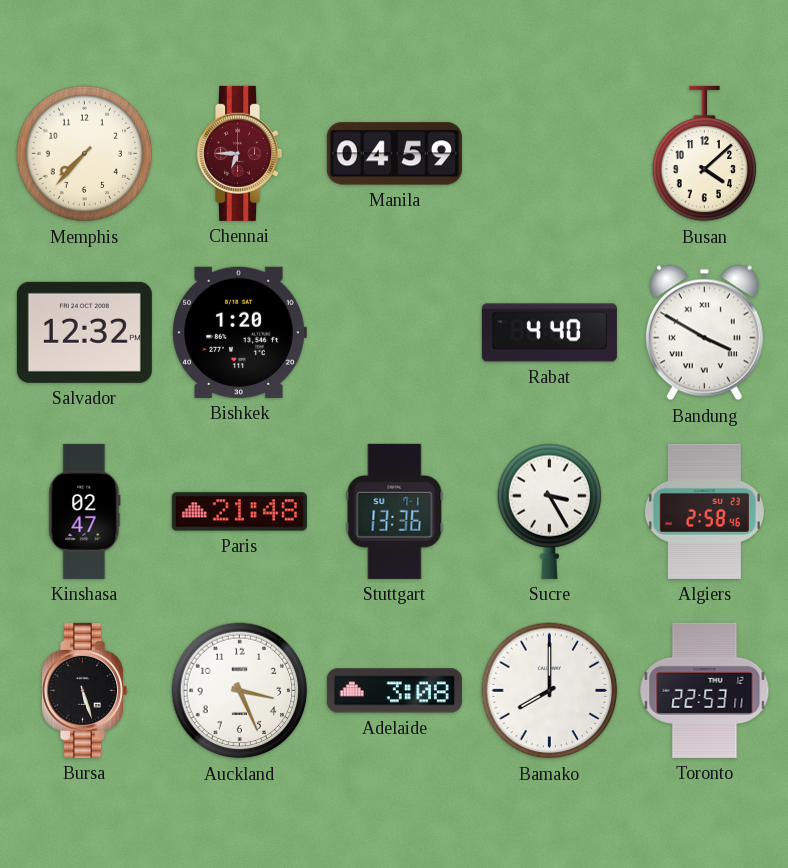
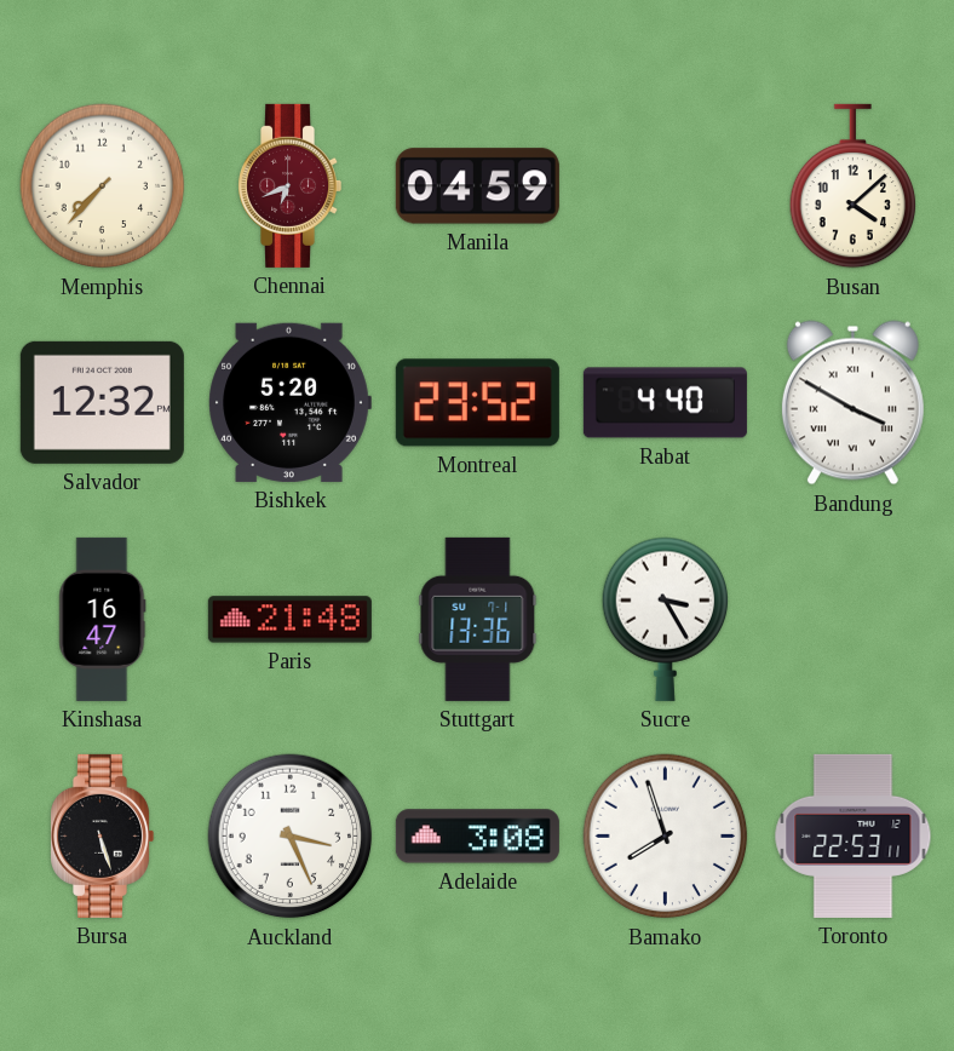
Chennai: 6:45 -> 6:41 (291, 185)
Bishkek: 1:20 -> 5:20 (289, 402)
Montreal: none -> 23:52 (477, 403)
Kinshasa: 02:47 -> 16:47 (103, 619)
Algiers: 2:58 -> none (704, 511)
Bamako: 8:00 -> 7:57 (666, 837)
